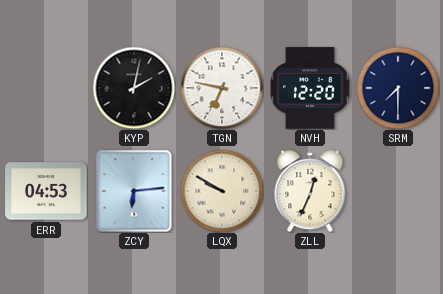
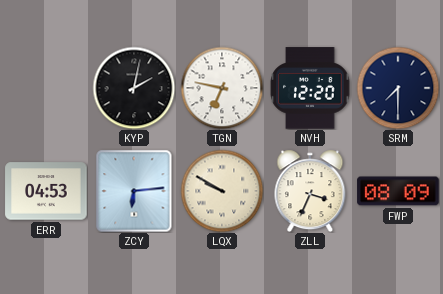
ZLL: 12:34 -> 3:34 (310, 191)
FWP: none -> 08:09 (398, 191)
